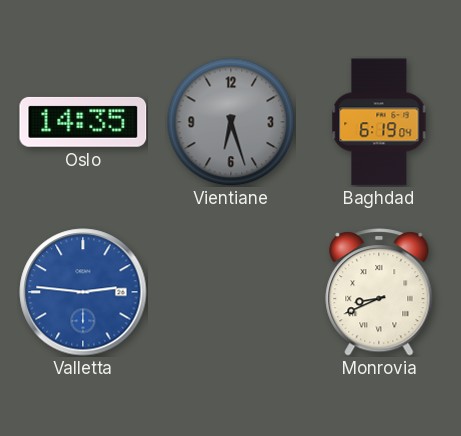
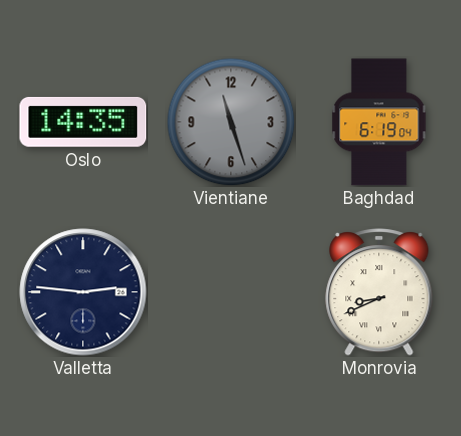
Vientiane: 6:27 -> 11:27 (231, 122)
Valletta dial: blue -> navy (83, 292)
